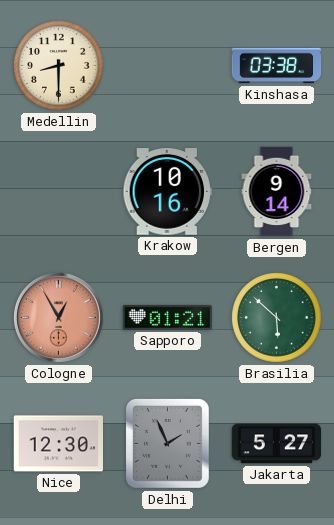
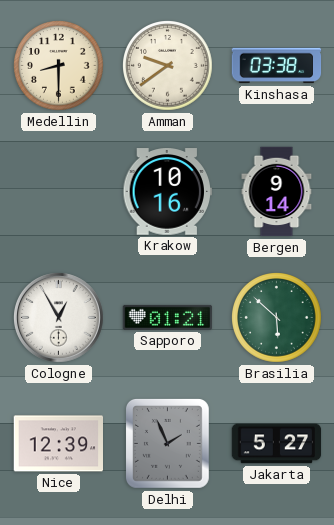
Amman: none -> 9:39 (168, 66)
Cologne dial: salmon -> white (59, 318)
Nice: 12:30 -> 12:39 (58, 444)
